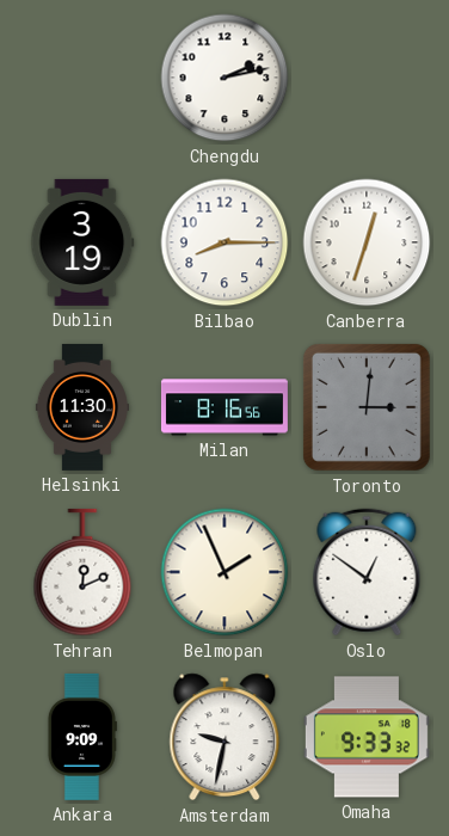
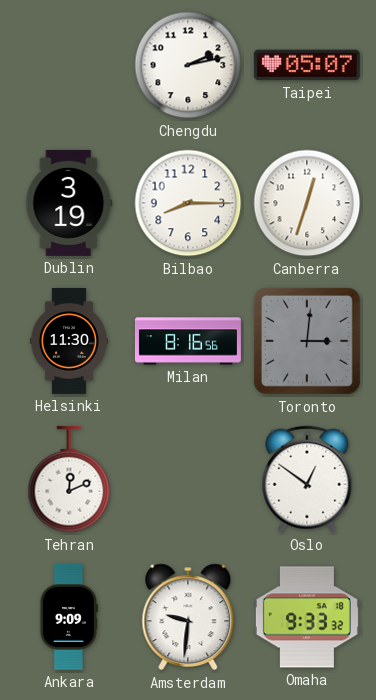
Taipei: none -> 05:07 (307, 65)
Belmopan: 1:56 -> none (224, 572)
Amsterdam: 9:32 -> 9:31 (188, 617)
